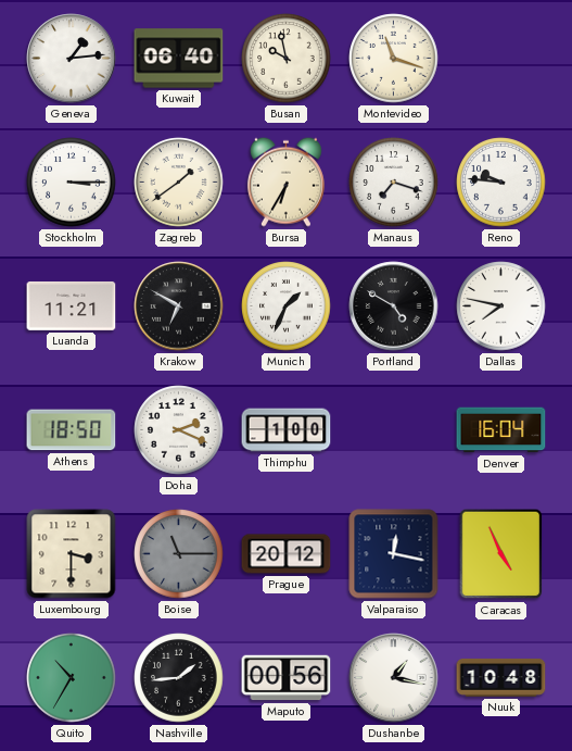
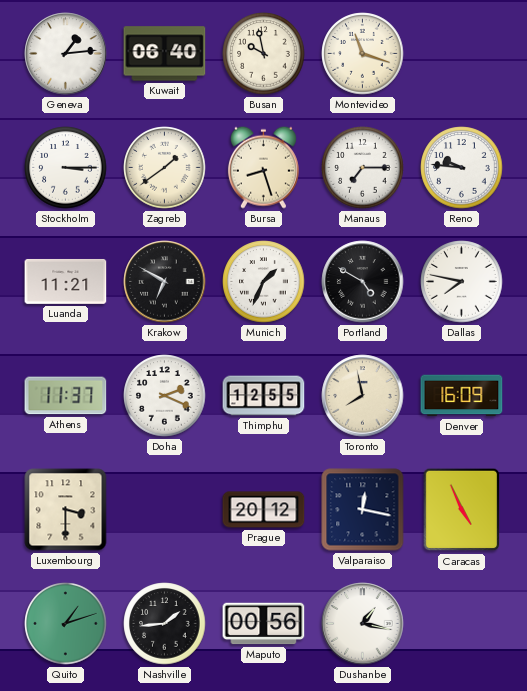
Bursa: 6:35 -> 8:27 (263, 167)
Manaus: 7:18 -> 7:15 (363, 168)
Athens: 18:50 -> 11:37 (66, 396)
Thimphu: 1:00 -> 12:55 (264, 396)
Toronto: none -> 7:58 (363, 396)
Denver: 16:04 -> 16:09 (462, 396)
Boise: 11:15 -> none (179, 554)
Quito: 10:35 -> 1:12 (66, 624)
Nuuk: 10:48 -> none (501, 677)
